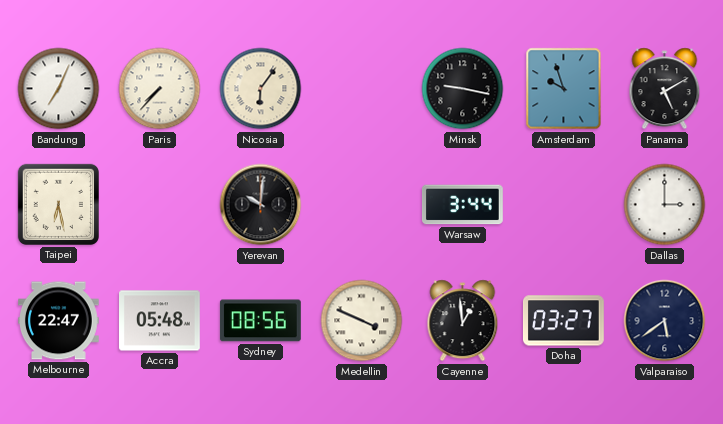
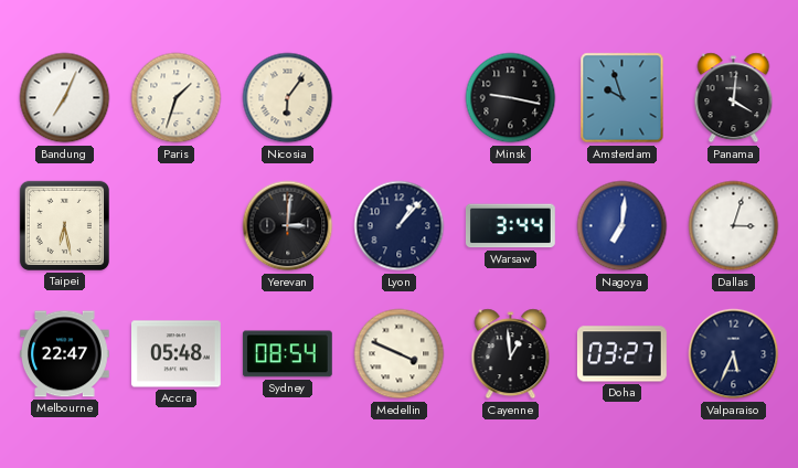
Paris: 7:37 -> 1:33 (177, 98)
Panama: 5:10 -> 4:01 (734, 98)
Yerevan: 10:01 -> 3:01 (288, 226)
Lyon: none -> 1:07 (400, 226)
Nagoya: none -> 7:01 (623, 226)
Dallas: 3:00 -> 3:03 (734, 226)
Sydney: 08:56 -> 08:54 (287, 354)
Valparaiso: 5:39 -> 5:34 (734, 354)
